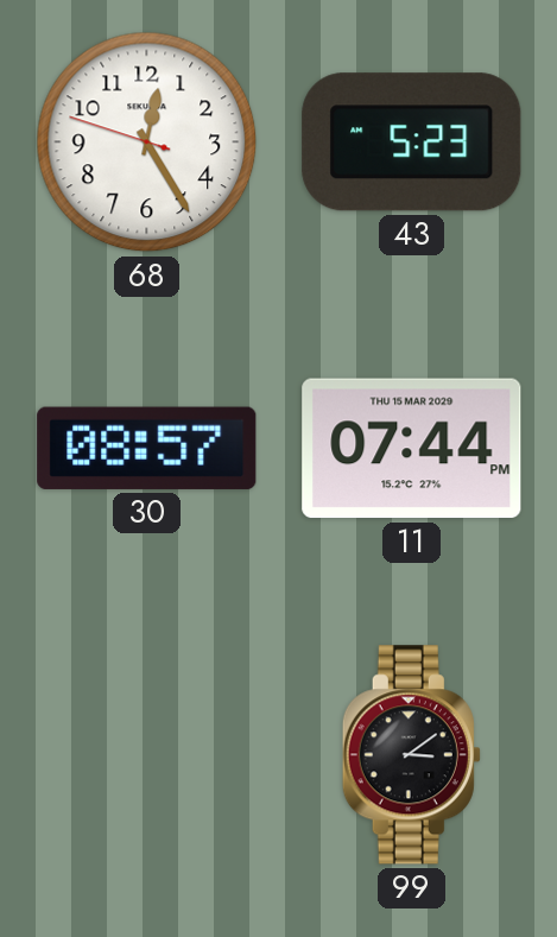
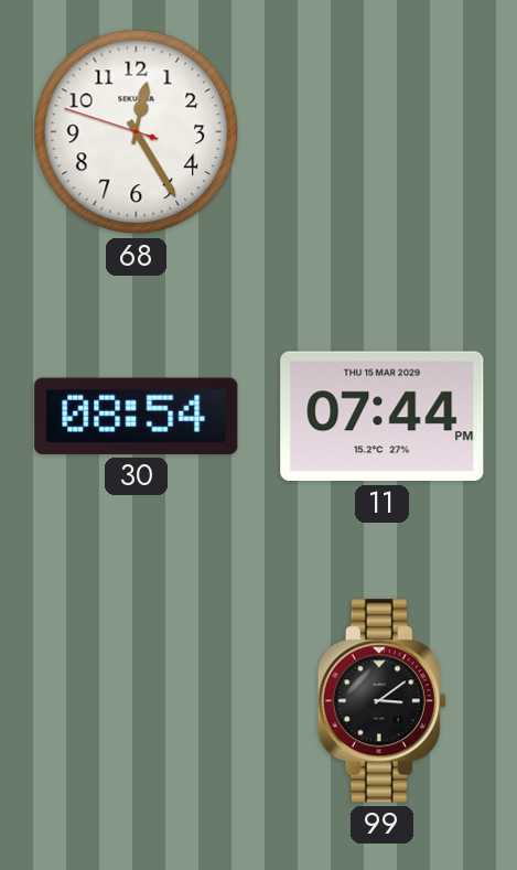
43: 5:23 -> none (412, 143)
30: 08:57 -> 08:54 (137, 416)
